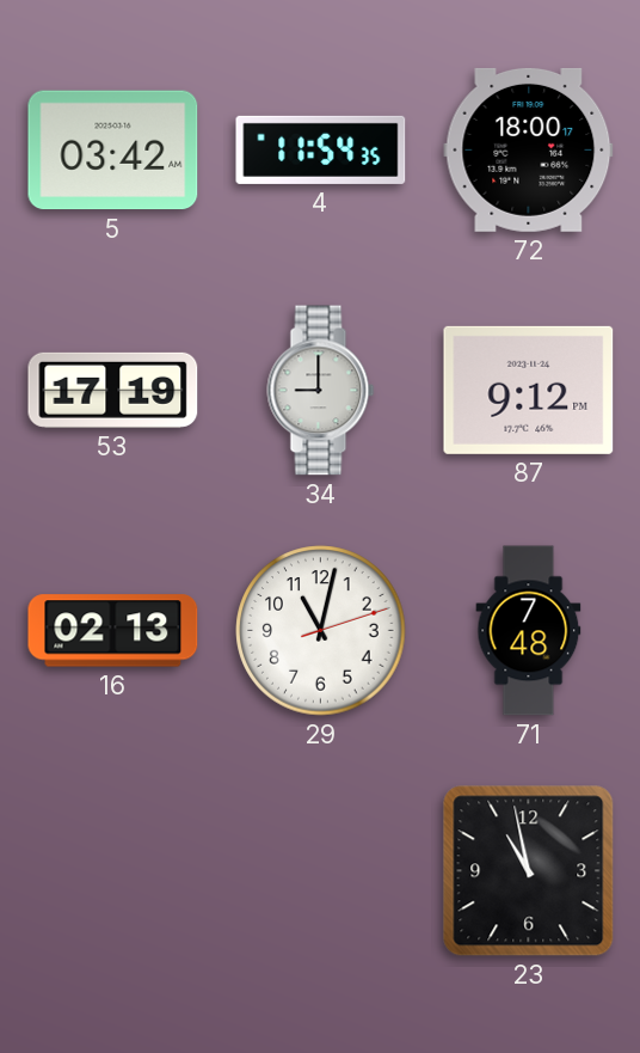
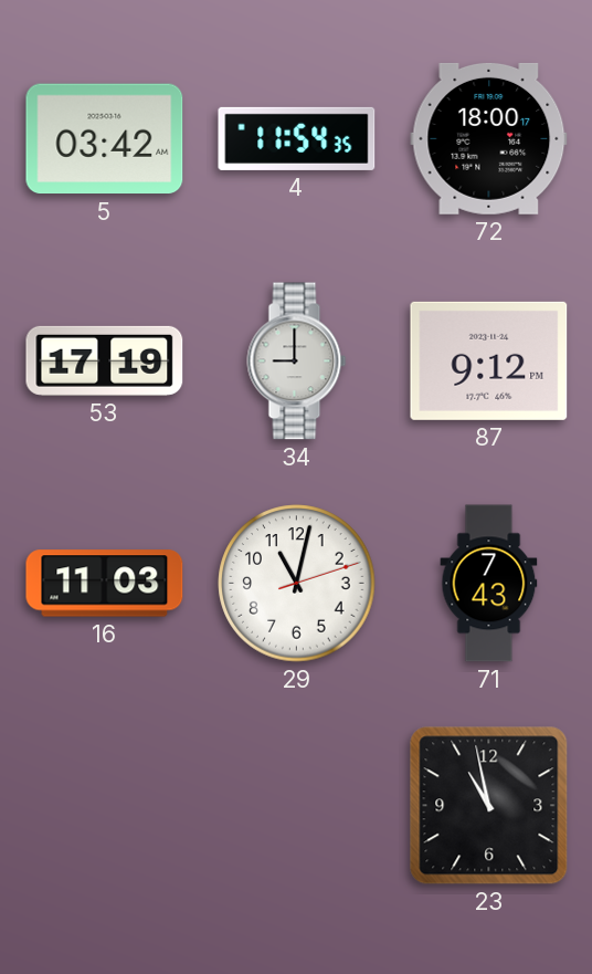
16: 02:13 -> 11:03 (105, 584)
71: 7:48 -> 7:43 (489, 584)
